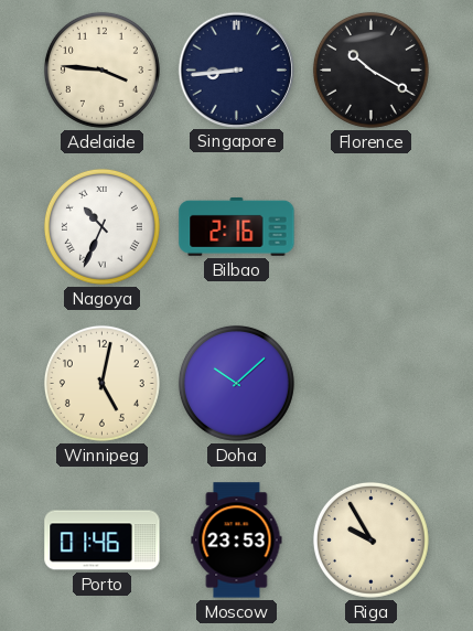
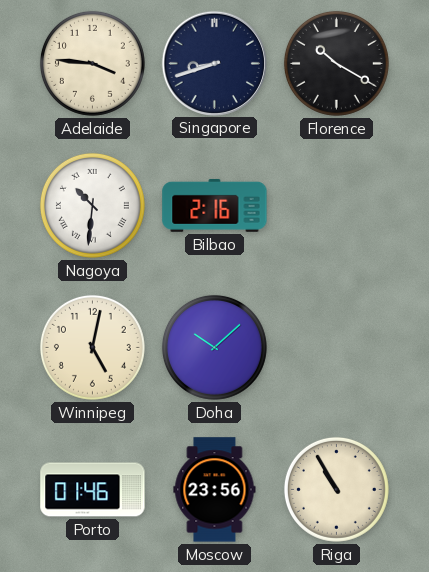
Singapore: 8:44 -> 8:42 (214, 63)
Nagoya: 10:34 -> 10:31 (92, 205)
Moscow: 23:53 -> 23:56 (215, 490)
Riga: 9:55 -> 10:55 (336, 489)
